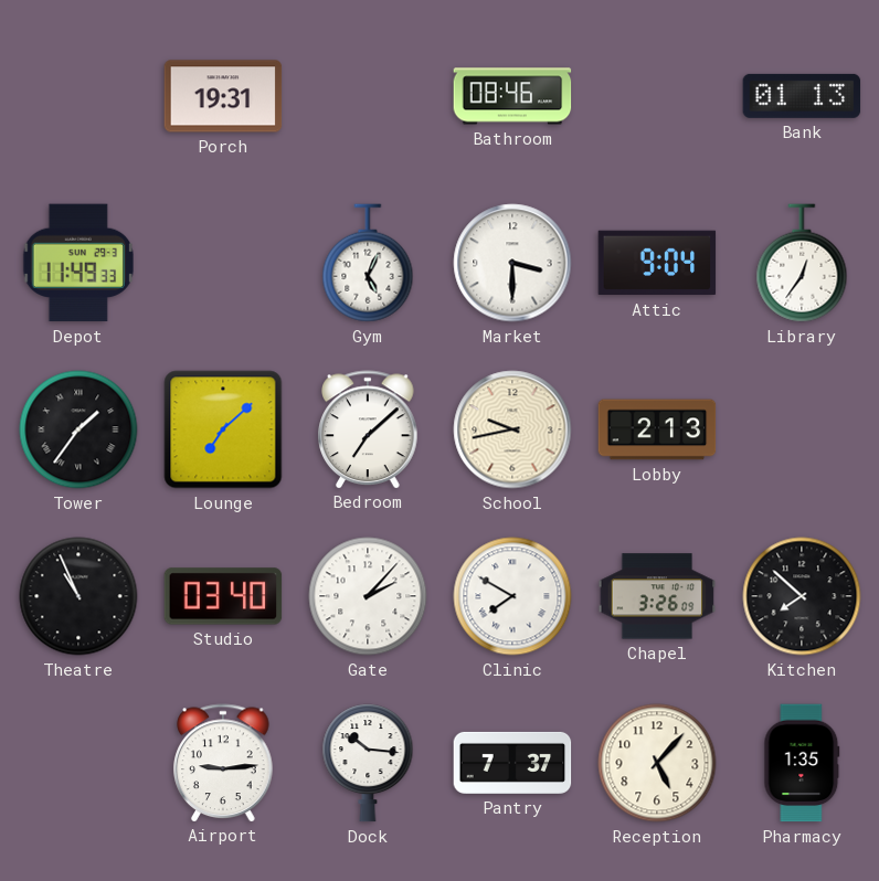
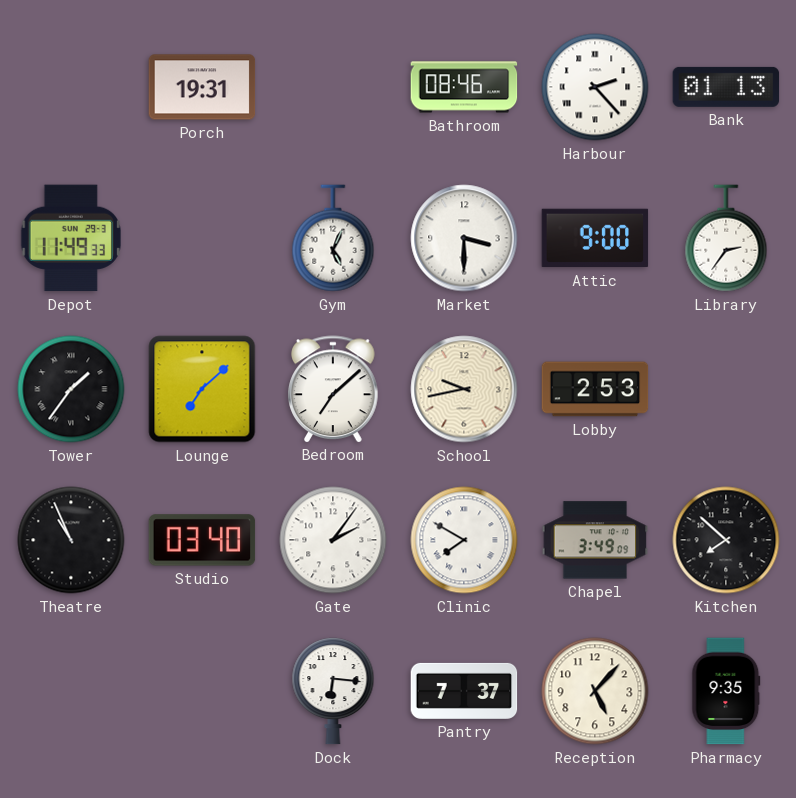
Harbour: none -> 2:23 (595, 87)
Attic: 9:04 -> 9:00 (595, 238)
Library: 12:36 -> 2:36 (726, 238)
Lobby: 2:13 -> 2:53 (595, 389)
Gate: 2:07 -> 2:06 (333, 540)
Chapel: 3:26 -> 3:49 (595, 540)
Airport: 9:14 -> none (223, 763)
Dock: 10:16 -> 6:16 (333, 691)
Pharmacy: 1:35 -> 9:35 (726, 691)
